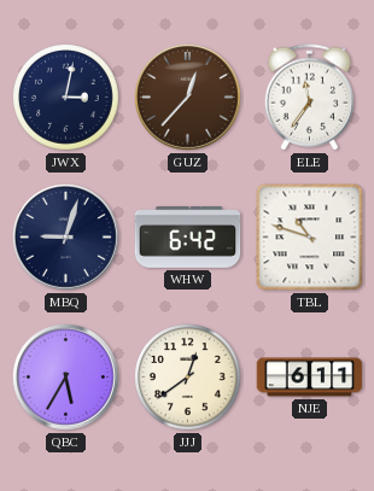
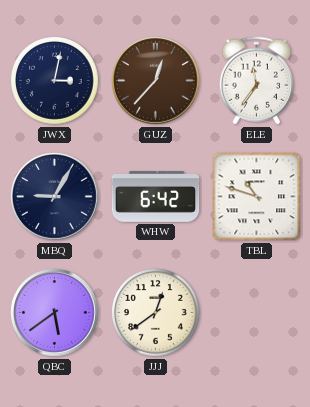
MBQ: 9:03 -> 9:05 (55, 197)
QBC: 5:35 -> 5:39 (55, 313)
NJE: 6:11 -> none (310, 378)
